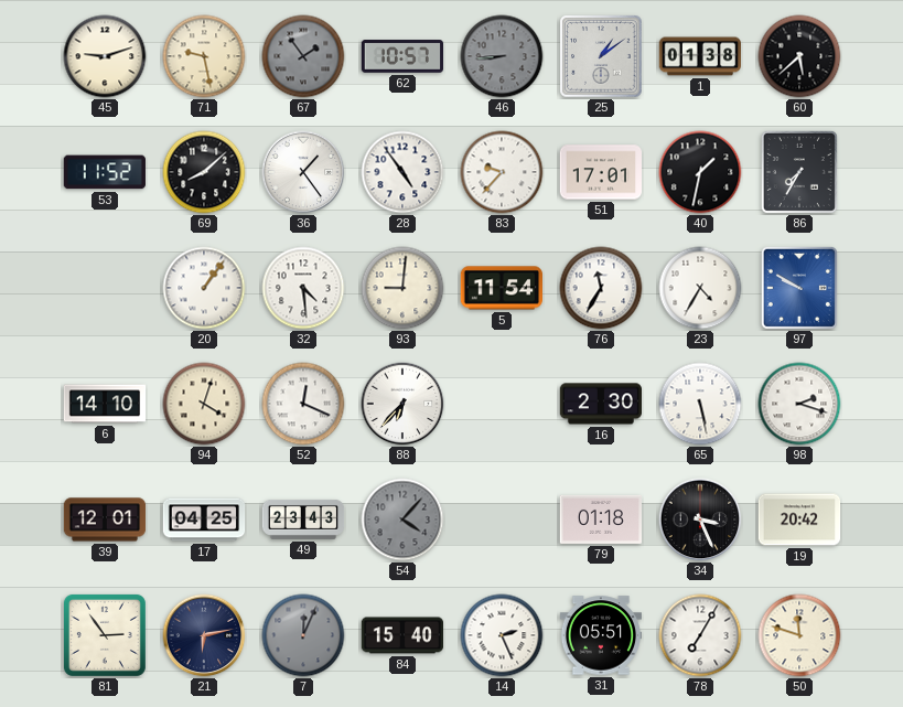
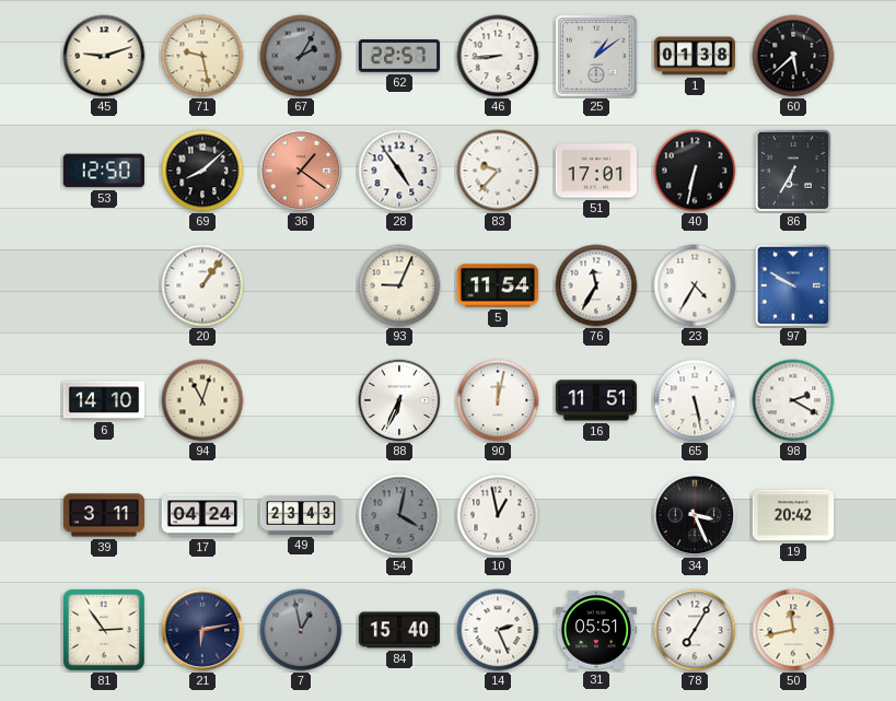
67: 1:54 -> 2:05 (301, 56)
62: 10:57 -> 22:57 (399, 56)
46 dial: grey -> white (498, 56)
53: 11:52 -> 12:50 (104, 171)
36: 1:24 -> 1:21 (301, 171)
36 dial: white -> salmon (301, 171)
40: 1:32 -> 6:32 (695, 171)
86: 7:35 -> 6:35 (793, 171)
32: 4:29 -> none (303, 288)
93: 9:01 -> 9:04 (399, 285)
94: 4:03 -> 11:03 (202, 400)
52: 12:19 -> none (303, 404)
88: 6:37 -> 6:34 (399, 400)
90: none -> 12:02 (498, 400)
16: 2:30 -> 11:51 (595, 400)
98: 2:18 -> 2:20 (793, 400)
39: 12:01 -> 3:11 (104, 515)
17: 04:25 -> 04:24 (202, 515)
54: 4:07 -> 4:02 (399, 515)
10: none -> 12:58 (498, 515)
79: 01:18 -> none (601, 519)
7: 12:04 -> 12:58 (301, 630)
50: 11:48 -> 11:43 (793, 630)
